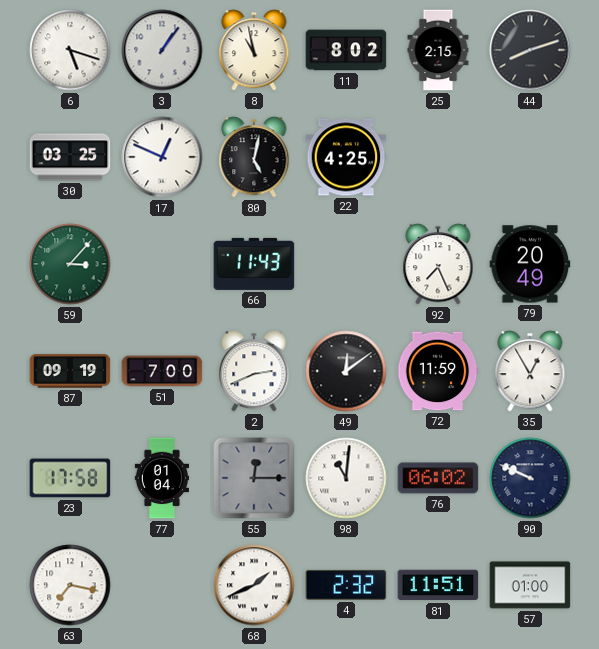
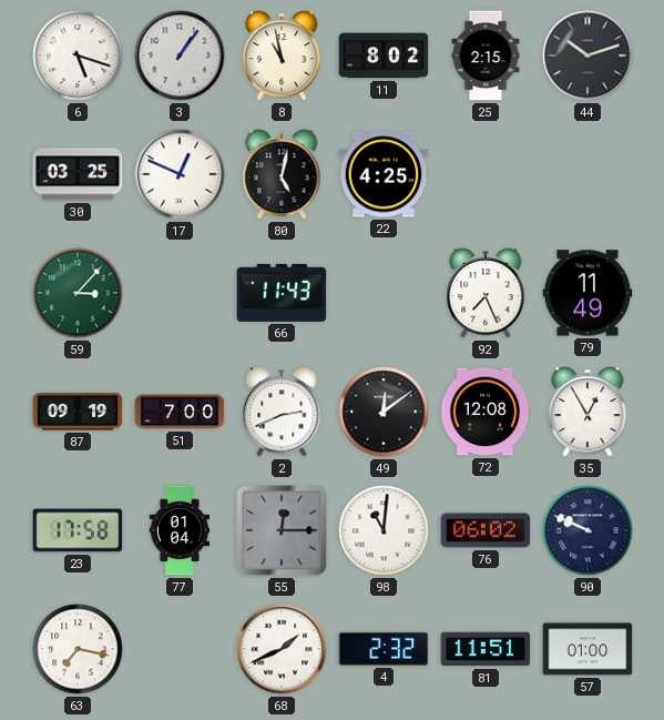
44: 8:12 -> 10:12 (588, 55)
79: 20:49 -> 11:49 (588, 293)
72: 11:59 -> 12:08 (486, 412)
